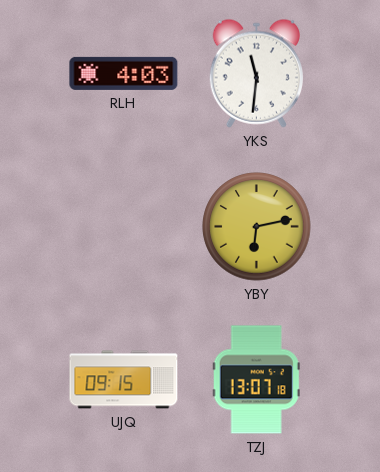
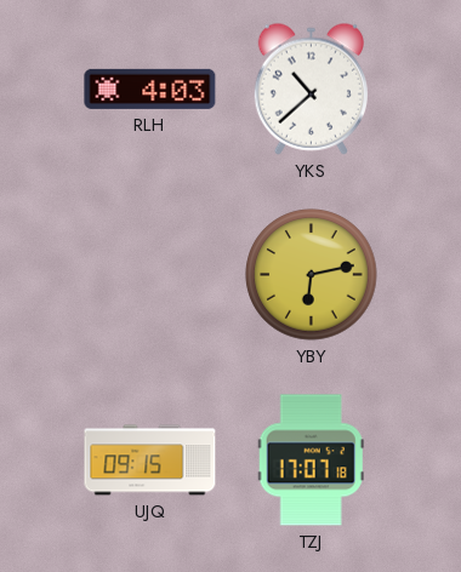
YKS: 11:31 -> 10:38 (311, 88)
TZJ: 13:07 -> 17:07 (311, 461)
